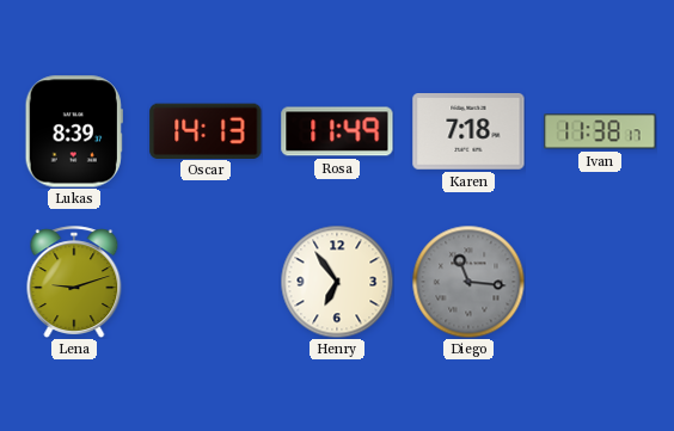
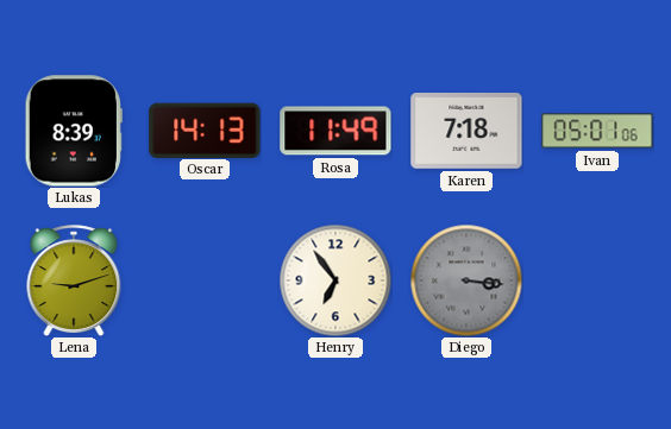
Ivan: 11:38 -> 05:01 (597, 131)
Diego: 11:16 -> 3:16 (466, 280)
